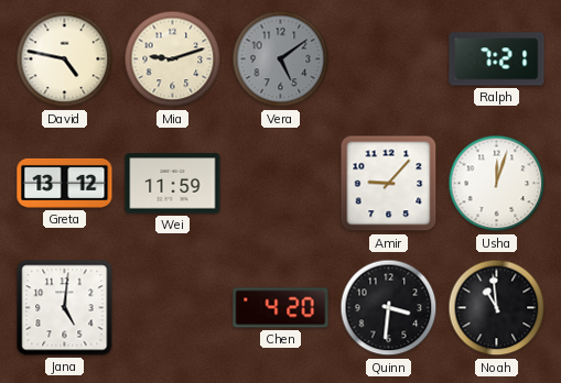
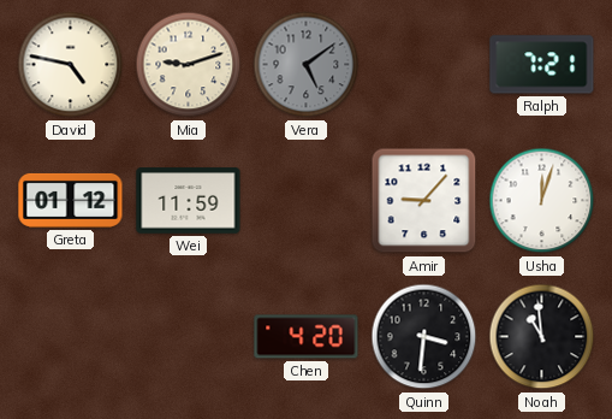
Greta: 13:12 -> 01:12 (71, 200)
Jana: 5:01 -> none (65, 308)
